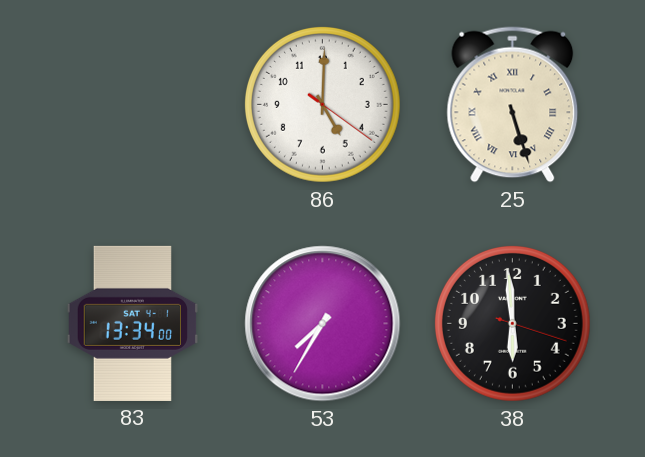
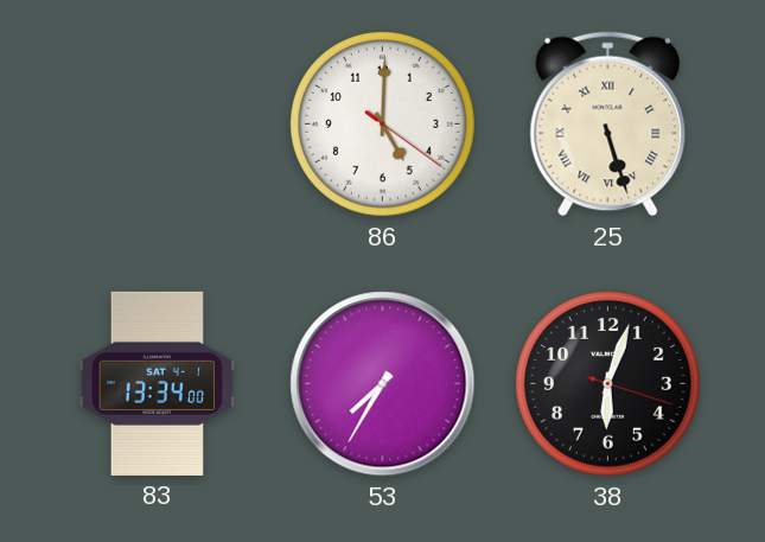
38: 5:59 -> 6:03 (607, 383)
